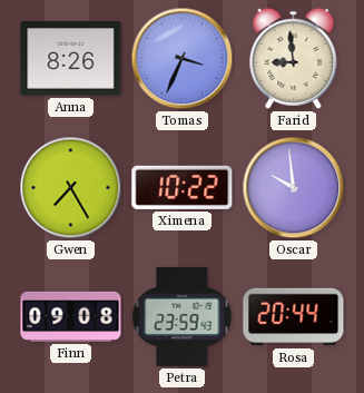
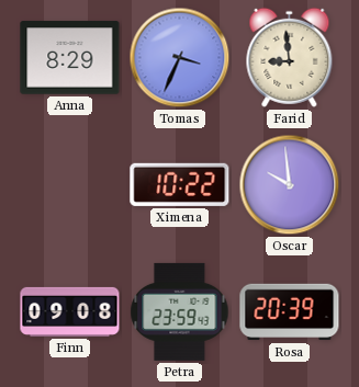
Anna: 8:26 -> 8:29 (70, 58)
Gwen: 7:25 -> none (71, 188)
Rosa: 20:44 -> 20:39 (290, 312)
